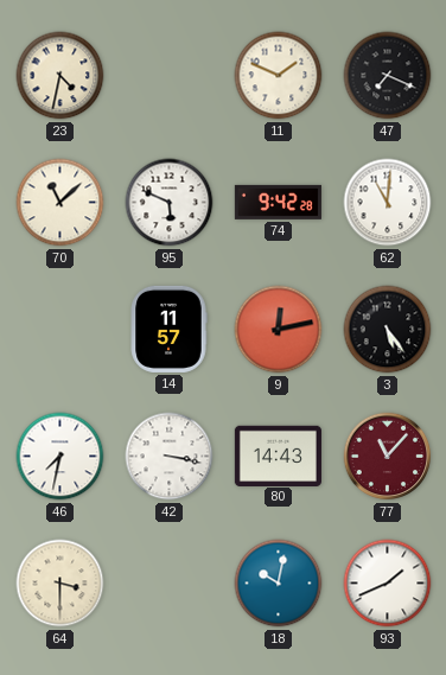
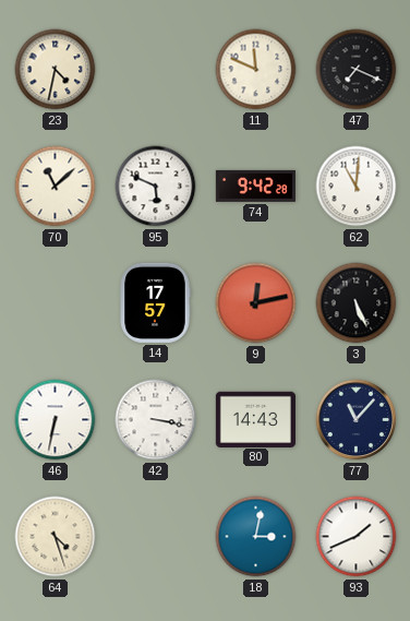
11: 1:49 -> 11:49 (256, 70)
14: 11:57 -> 17:57 (155, 302)
3: 5:24 -> 5:26 (357, 303)
46: 7:32 -> 6:32 (56, 420)
77 dial: burgundy -> navy (357, 420)
64: 3:30 -> 4:27 (56, 537)
18: 10:02 -> 3:02 (256, 537)
